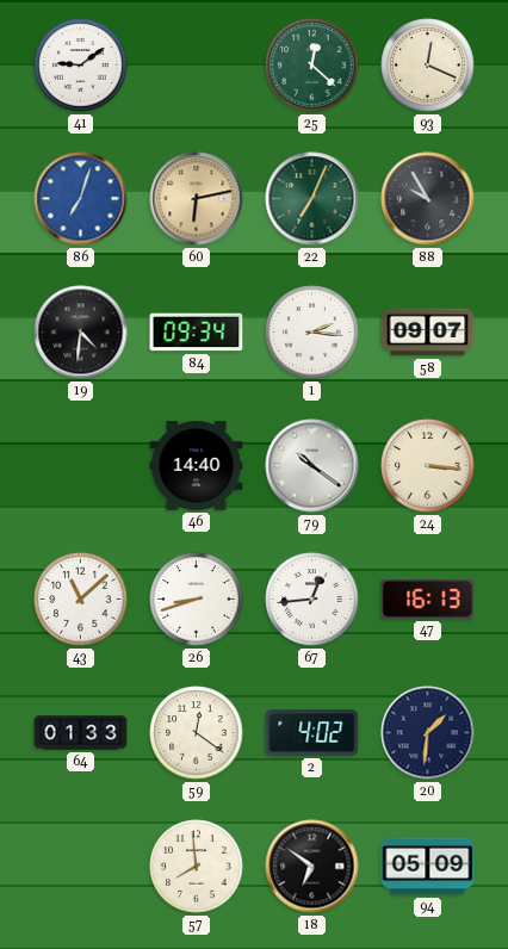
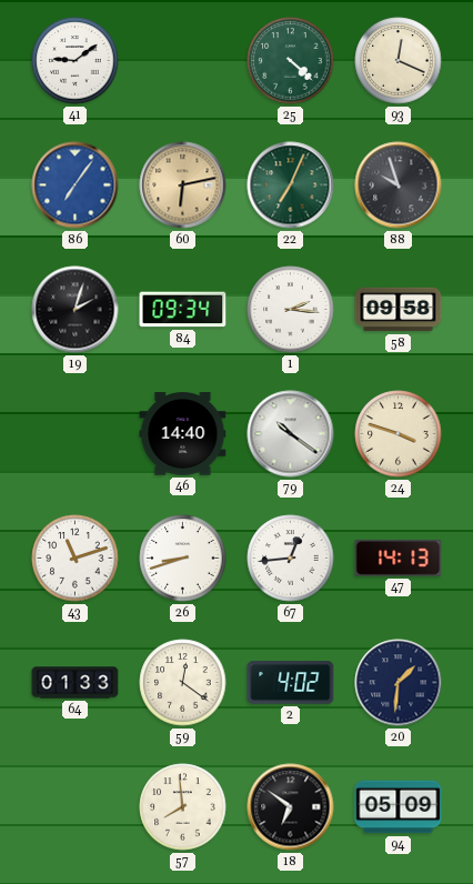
25: 12:22 -> 4:22 (291, 61)
86: 7:03 -> 7:06 (76, 185)
88: 9:55 -> 9:57 (399, 185)
19: 4:31 -> 2:03 (76, 310)
58: 09:07 -> 09:58 (399, 310)
24: 3:16 -> 3:48 (399, 434)
43: 11:08 -> 11:12 (76, 559)
47: 16:13 -> 14:13 (399, 557)
